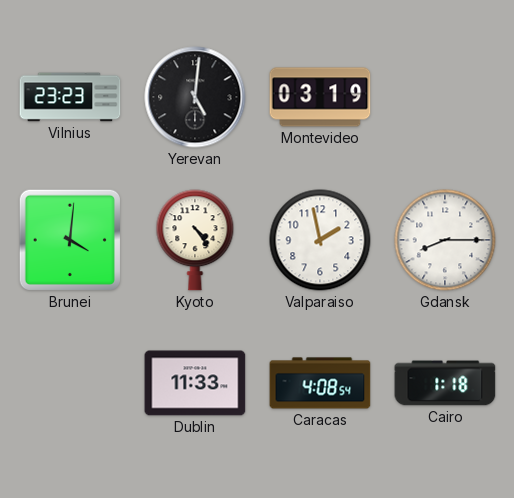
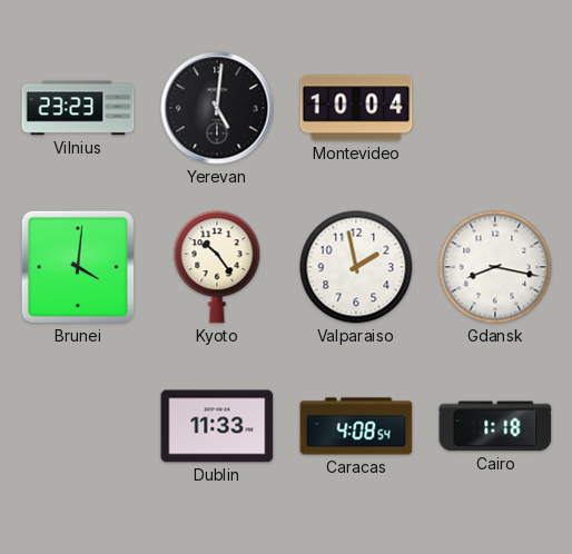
Montevideo: 03:19 -> 10:04 (356, 108)
Kyoto: 4:24 -> 10:24 (217, 267)
Gdansk: 8:15 -> 8:17 (495, 267)
